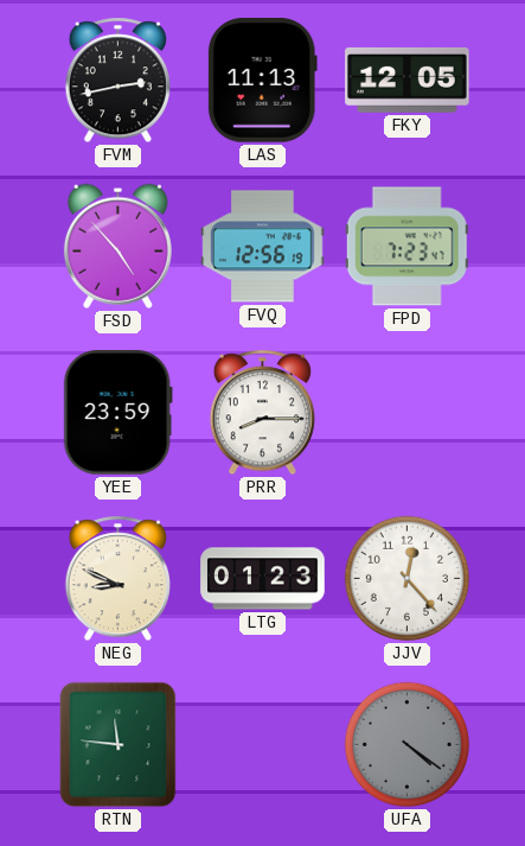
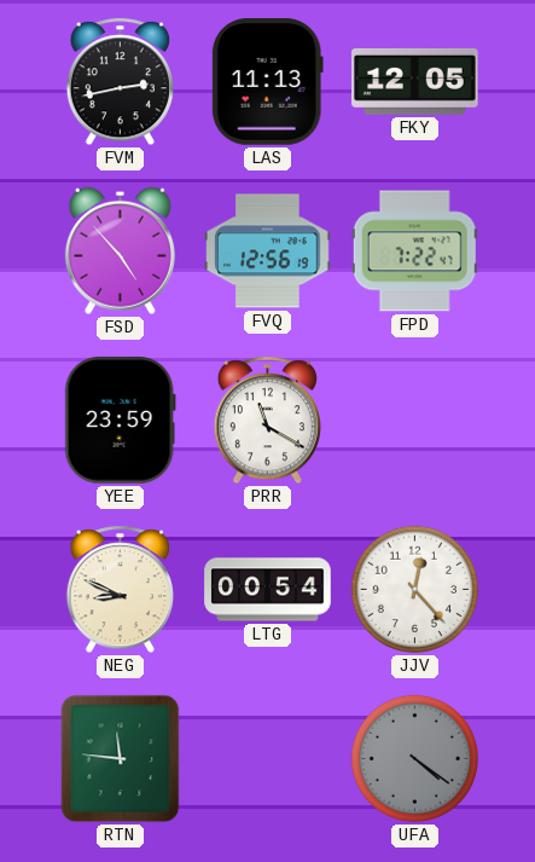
FPD: 7:23 -> 7:22 (414, 251)
PRR: 8:15 -> 11:20 (267, 421)
LTG: 01:23 -> 00:54 (268, 590)
